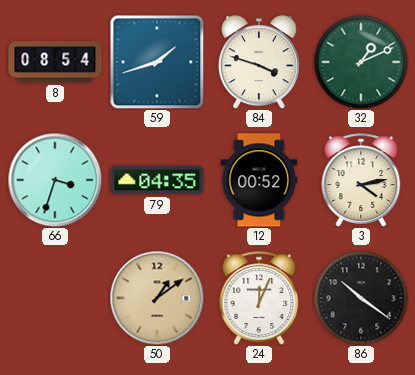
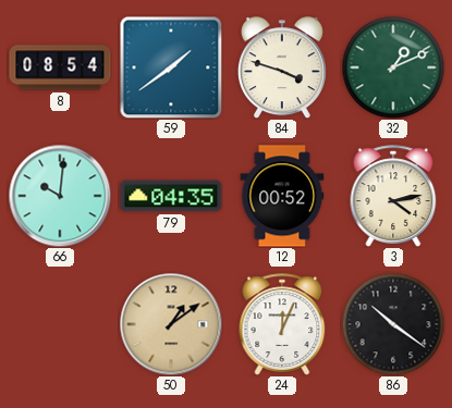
59: 1:42 -> 1:39 (171, 67)
66: 3:33 -> 10:01 (60, 196)
